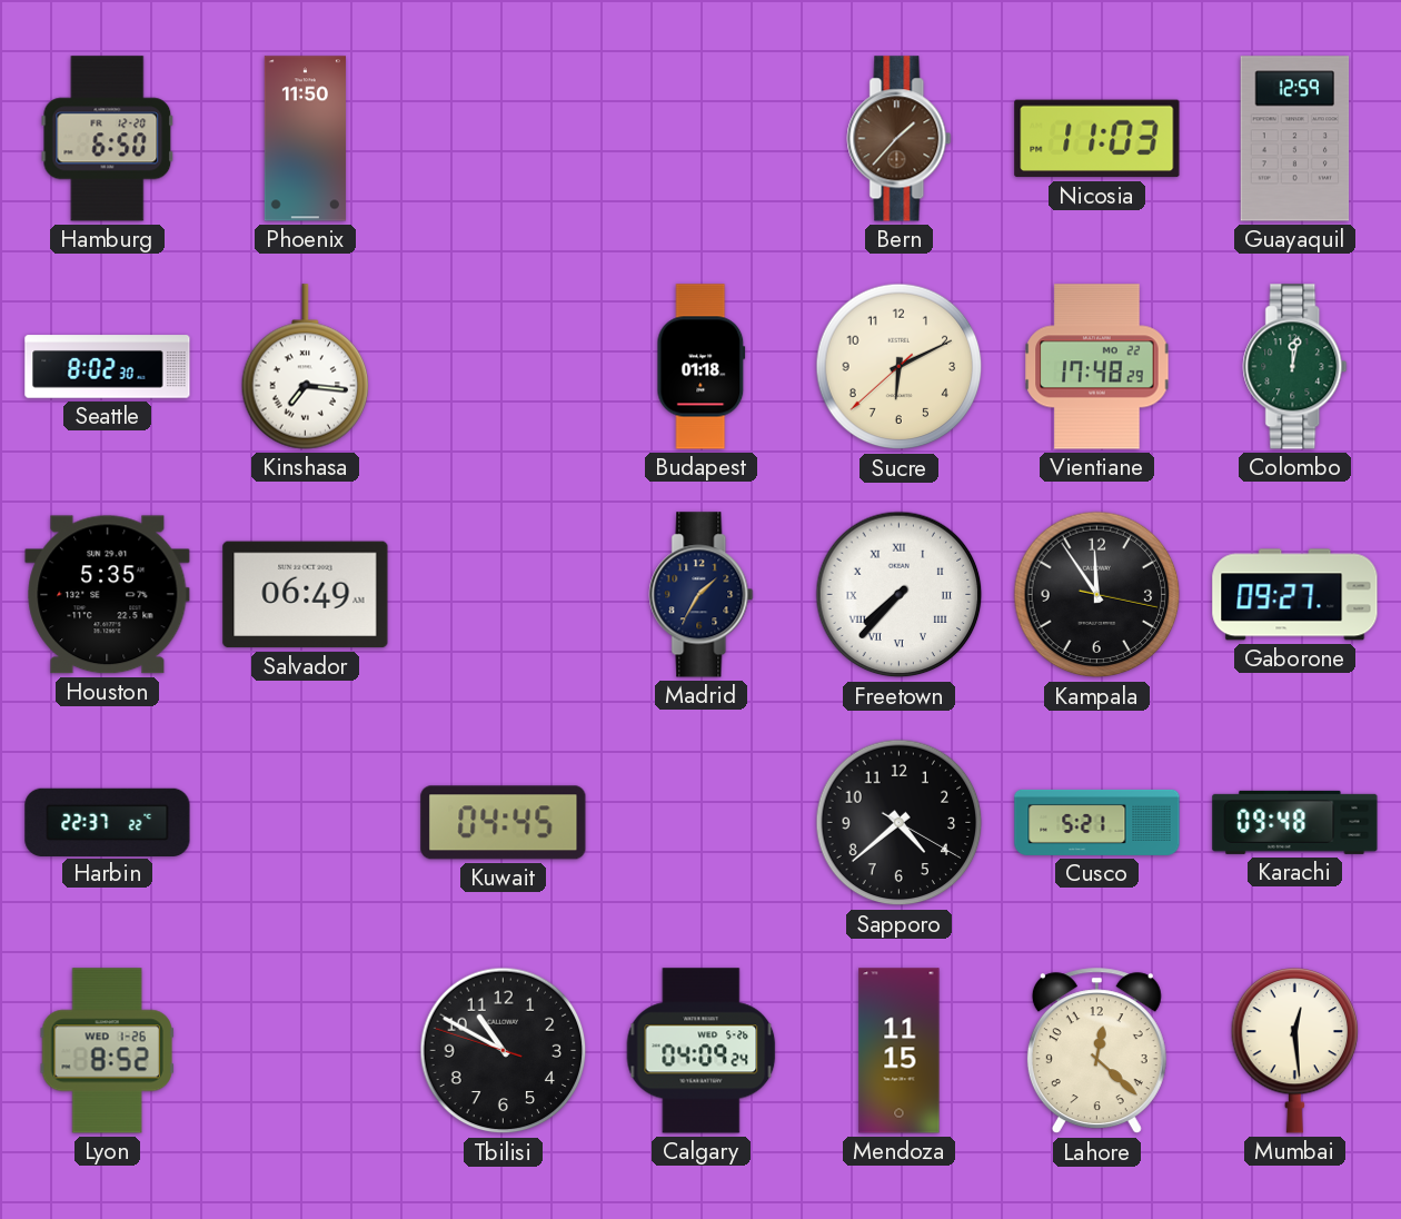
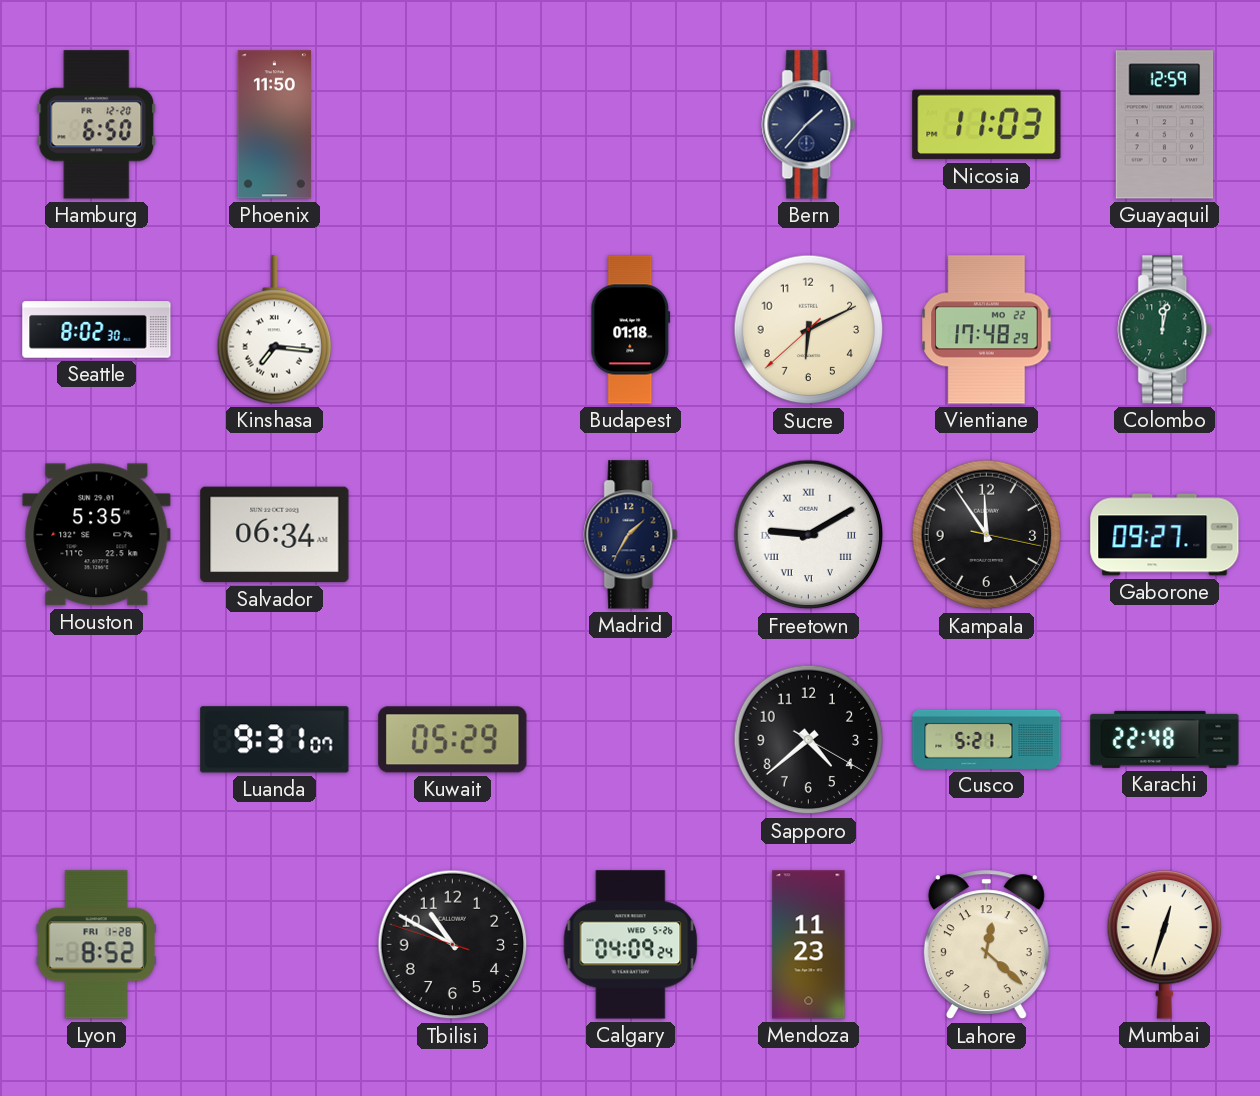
Bern dial: brown -> navy (809, 125)
Salvador: 06:49 -> 06:34 (275, 535)
Freetown: 7:37 -> 9:10 (809, 535)
Harbin: 22:37 -> none (108, 822)
Luanda: none -> 9:31 (275, 740)
Kuwait: 04:45 -> 05:29 (453, 740)
Karachi: 09:48 -> 22:48 (1165, 739)
Lyon date: WED 1-26 -> FRI 1-28 (96, 945)
Mendoza: 11:15 -> 11:23 (809, 945)
Mumbai: 12:29 -> 12:33 (1165, 945)
